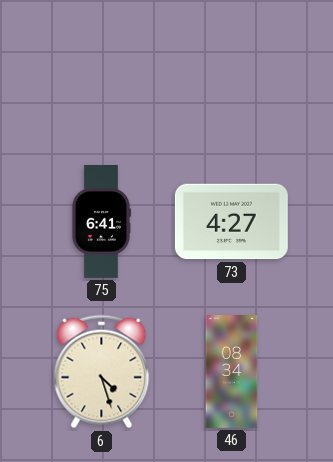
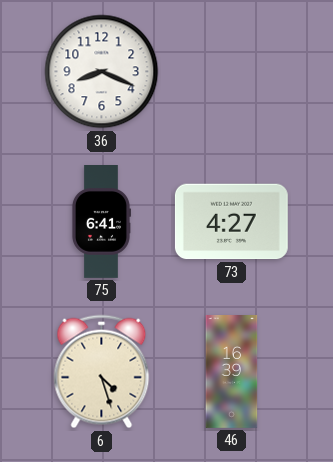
36: none -> 8:19 (102, 72)
46: 08:34 -> 16:39 (232, 372)
